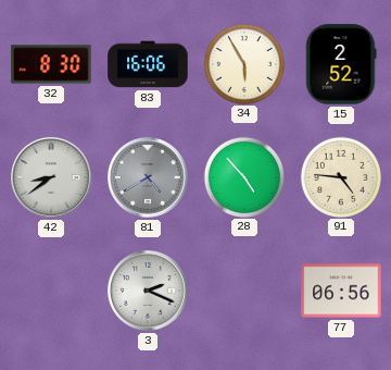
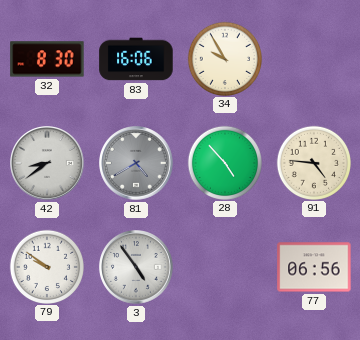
34: 5:55 -> 9:55 (224, 58)
15: 2:52 -> none (341, 64)
79: none -> 9:51 (46, 266)
3: 2:19 -> 4:54 (137, 268)
